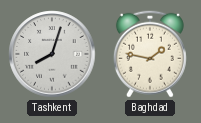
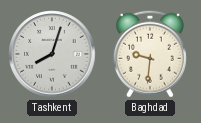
Baghdad: 1:47 -> 9:31 (150, 54)
